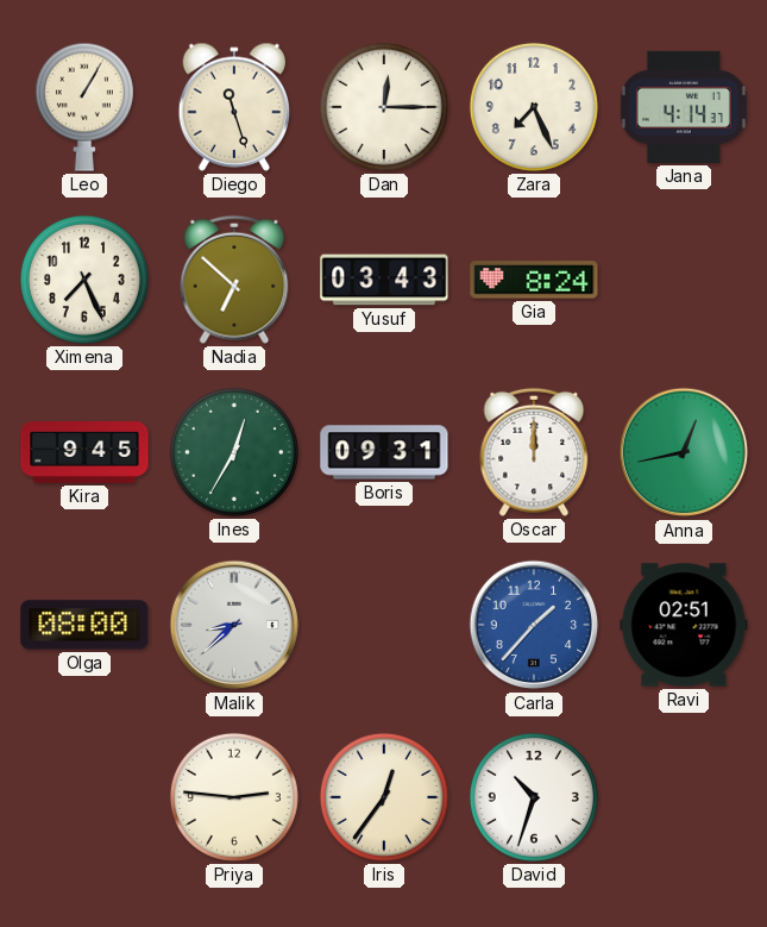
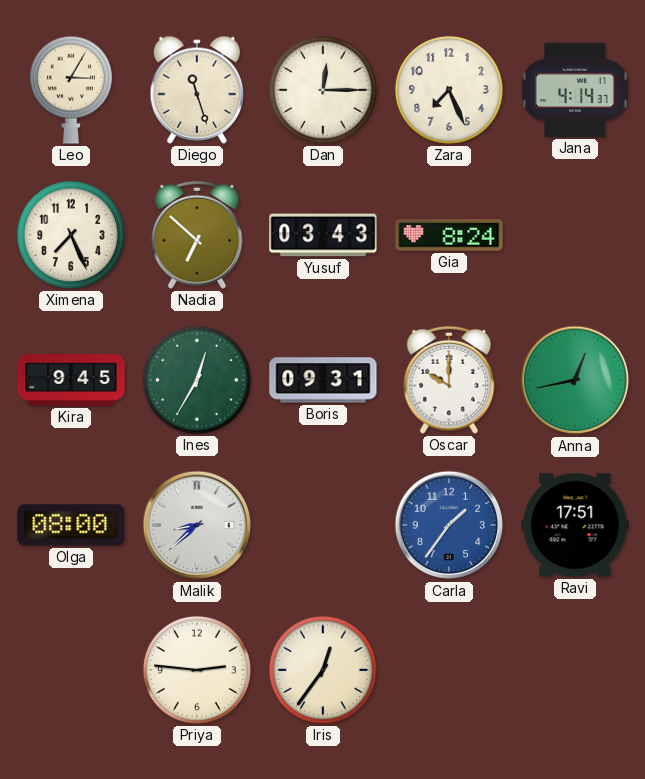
Leo: 1:05 -> 3:05 (71, 90)
Oscar: 12:00 -> 10:00 (449, 380)
Carla: 1:37 -> 1:36 (449, 525)
Ravi: 02:51 -> 17:51 (575, 525)
David: 10:33 -> none (534, 797)
